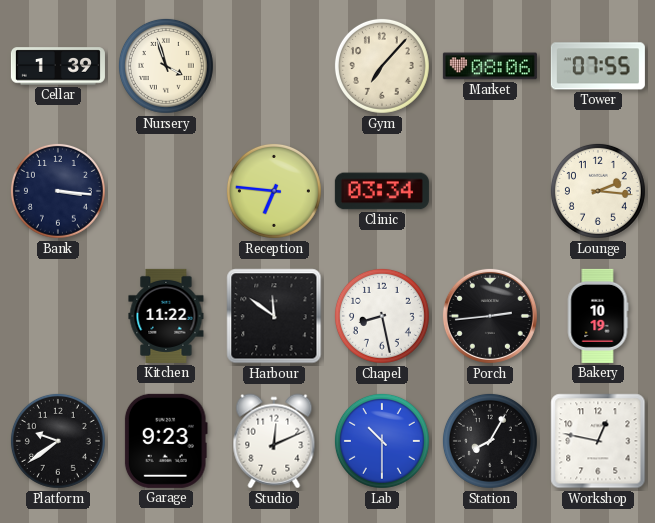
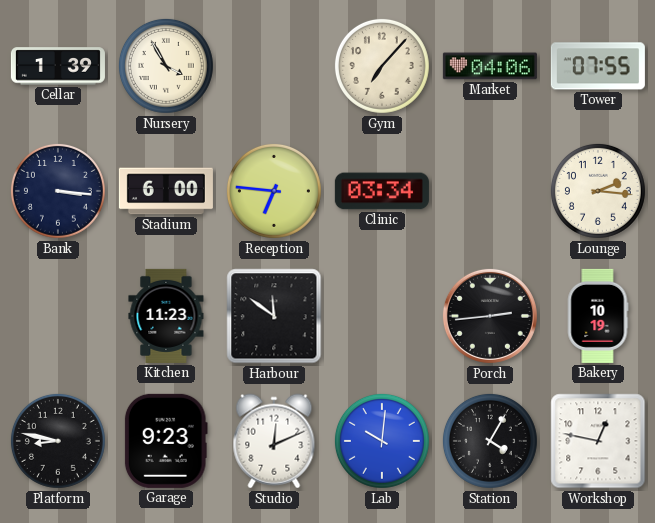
Nursery: 3:57 -> 3:55 (166, 66)
Market: 08:06 -> 04:06 (490, 66)
Stadium: none -> 6:00 (166, 191)
Kitchen: 11:22 -> 11:23 (166, 316)
Chapel: 8:28 -> none (382, 316)
Platform: 9:39 -> 8:47 (58, 441)
Lab: 10:30 -> 10:01 (382, 441)
Station: 8:05 -> 4:05 (490, 441)
